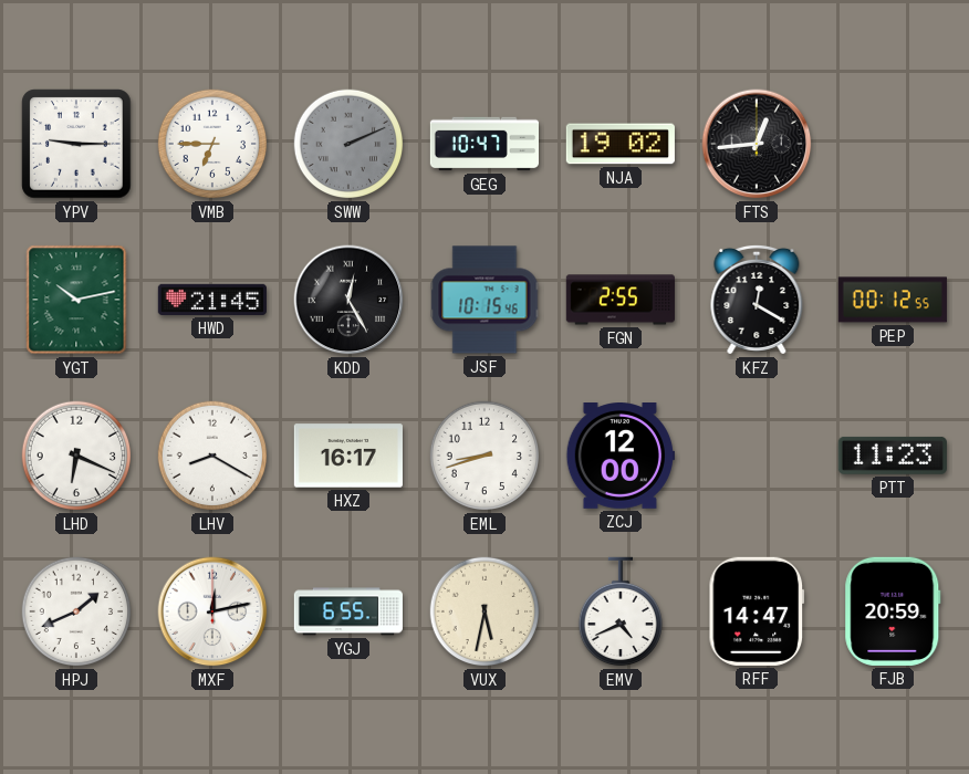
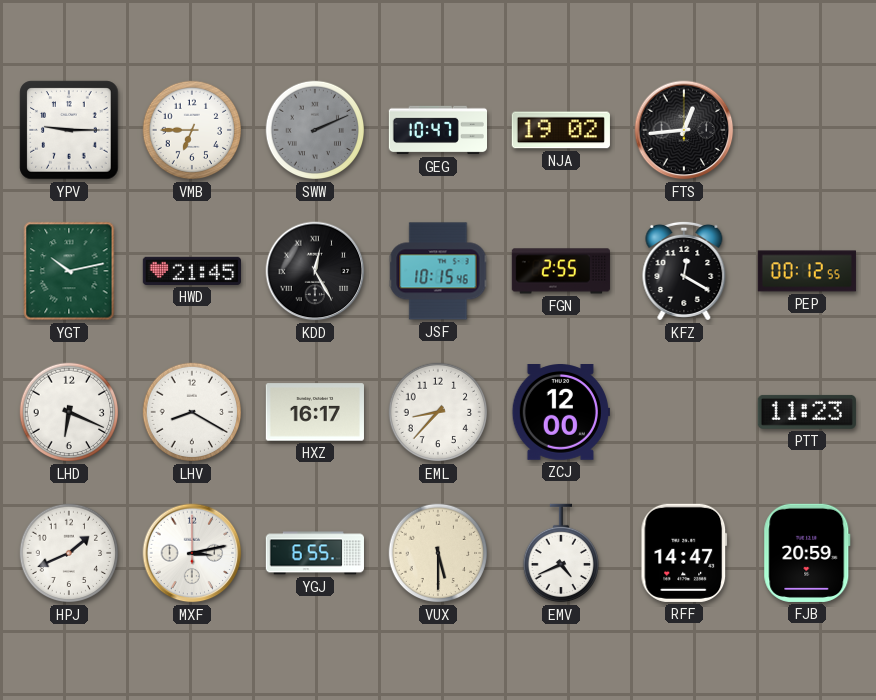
EML: 8:42 -> 8:37 (438, 412)
MXF: 12:13 -> 3:13 (192, 553)
VUX: 5:32 -> 5:30 (438, 553)
